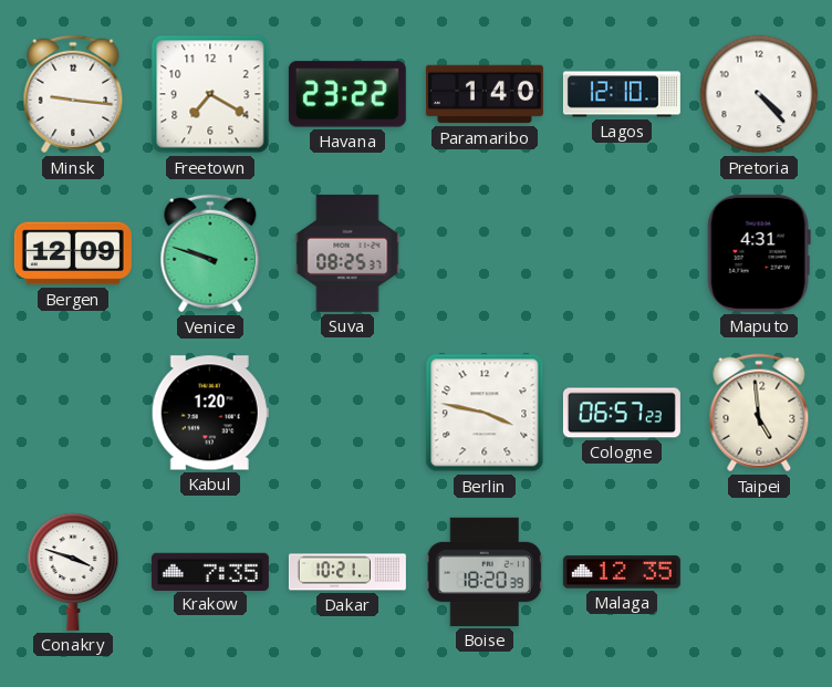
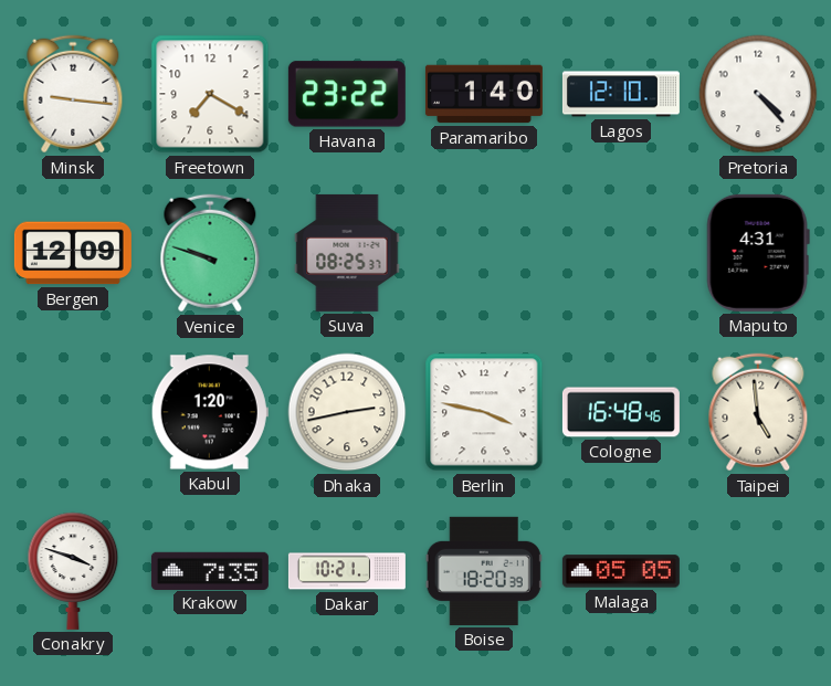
Dhaka: none -> 2:43 (347, 412)
Cologne: 06:57 -> 16:48 (621, 412)
Malaga: 12:35 -> 05:05 (621, 571)
